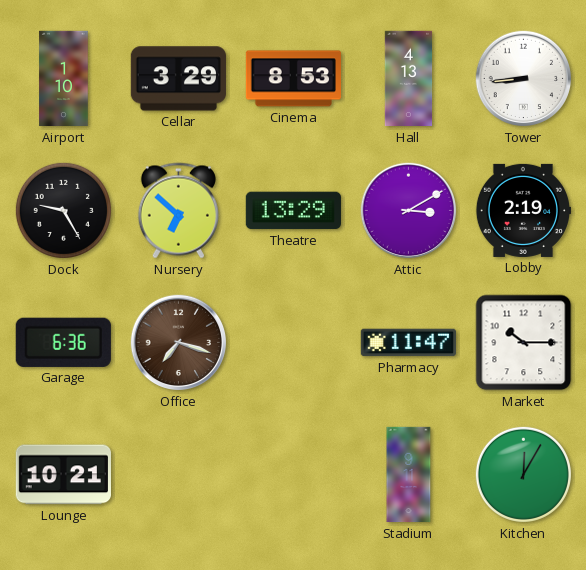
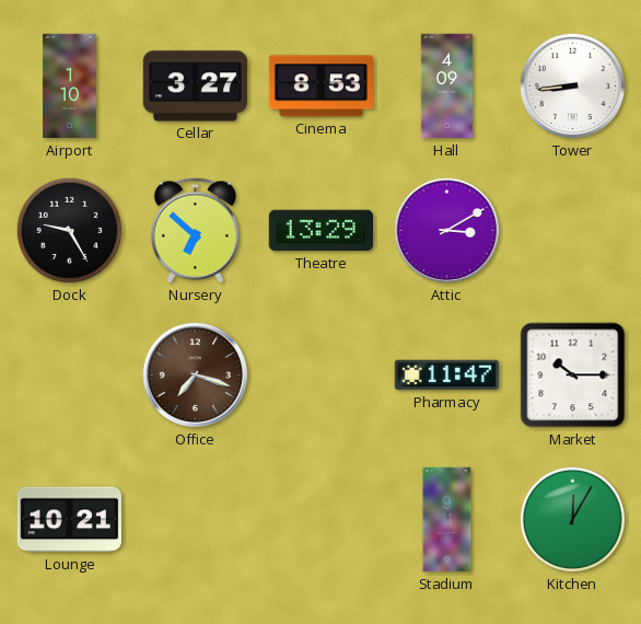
Cellar: 3:29 -> 3:27 (195, 86)
Hall: 4:13 -> 4:09 (447, 86)
Lobby: 2:19 -> none (522, 210)
Garage: 6:36 -> none (63, 342)
